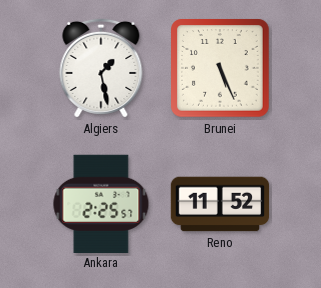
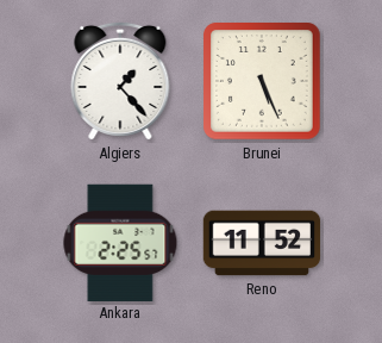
Algiers: 1:28 -> 1:23 (120, 81)
